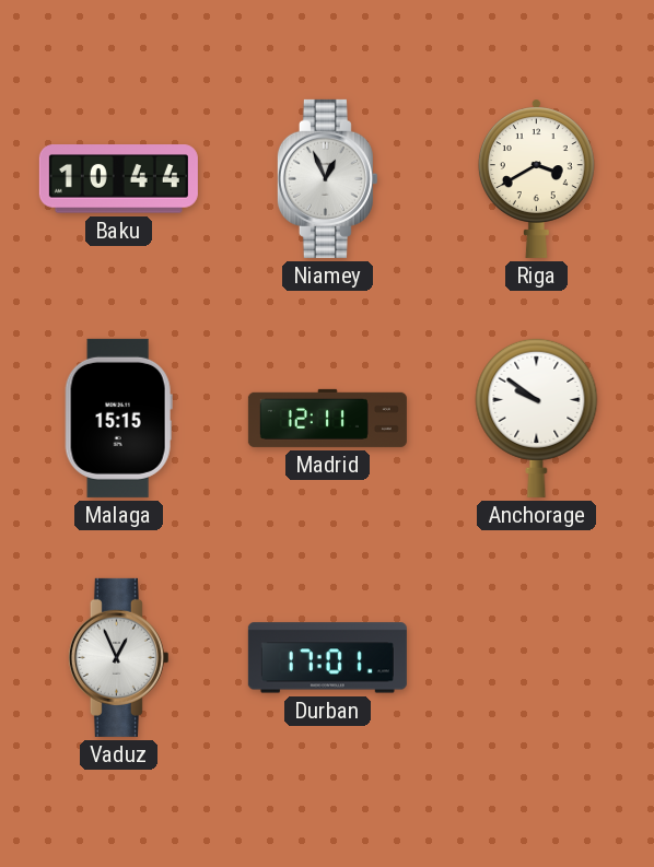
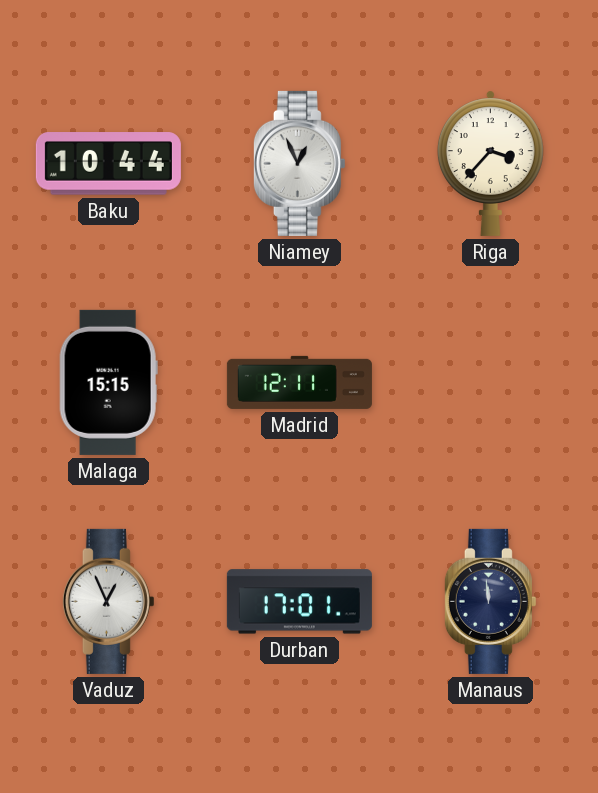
Riga: 3:40 -> 3:37 (490, 163)
Anchorage: 9:51 -> none (537, 418)
Manaus: none -> 11:59 (490, 601)
